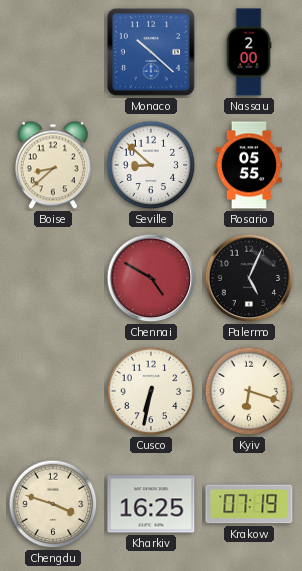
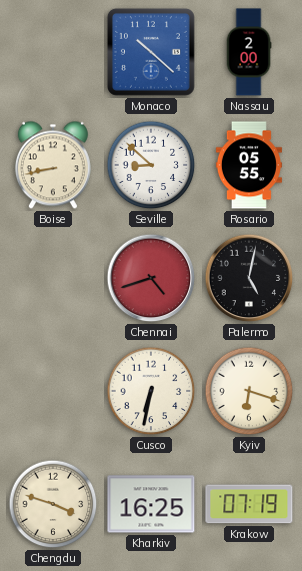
Boise: 8:38 -> 8:43 (53, 165)
Chennai: 4:50 -> 4:42 (151, 278)
Palermo: 5:04 -> 5:02 (249, 278)
